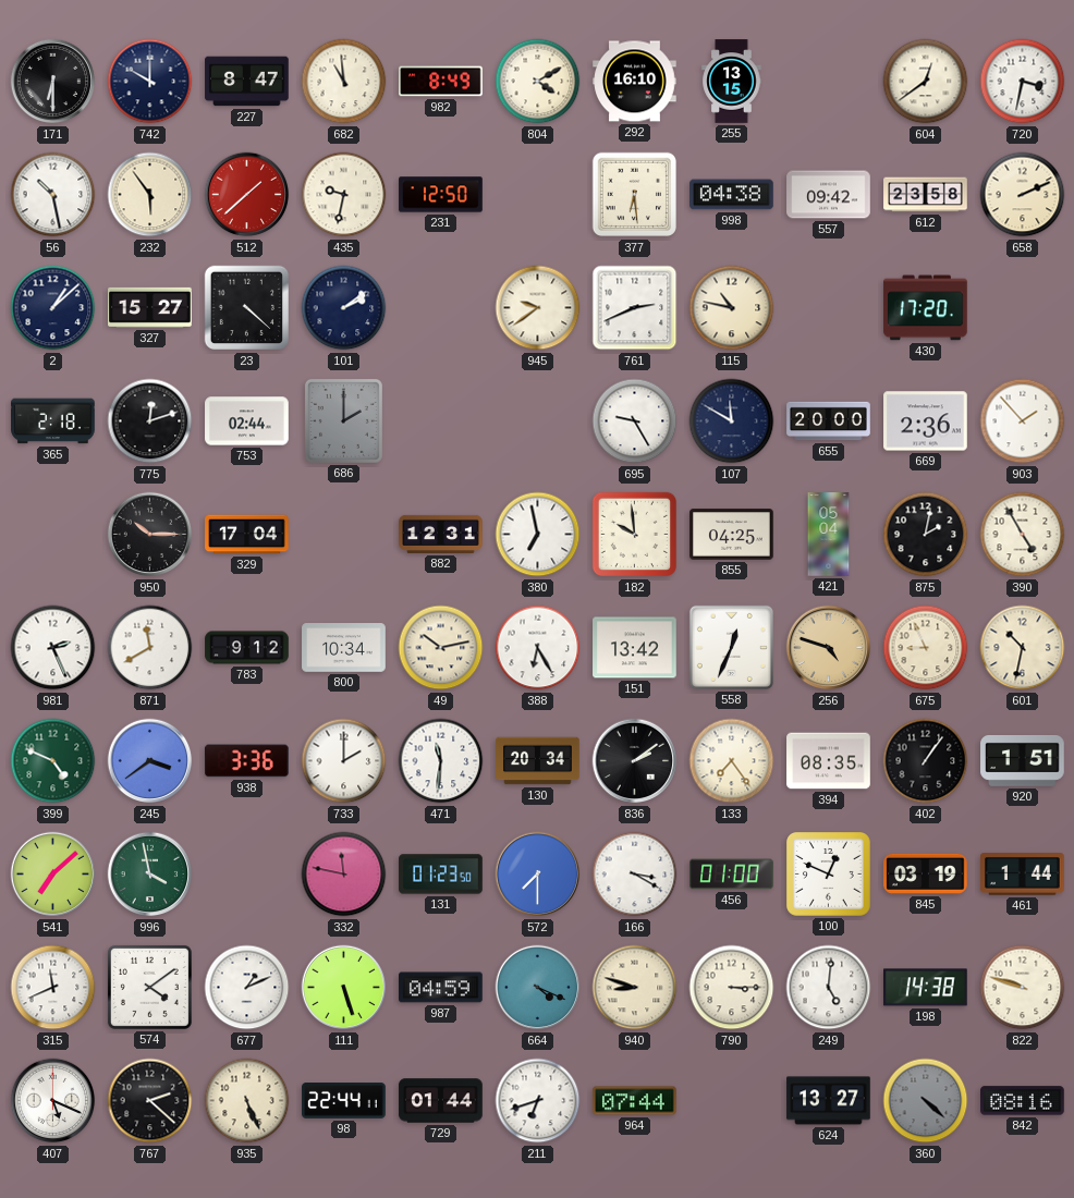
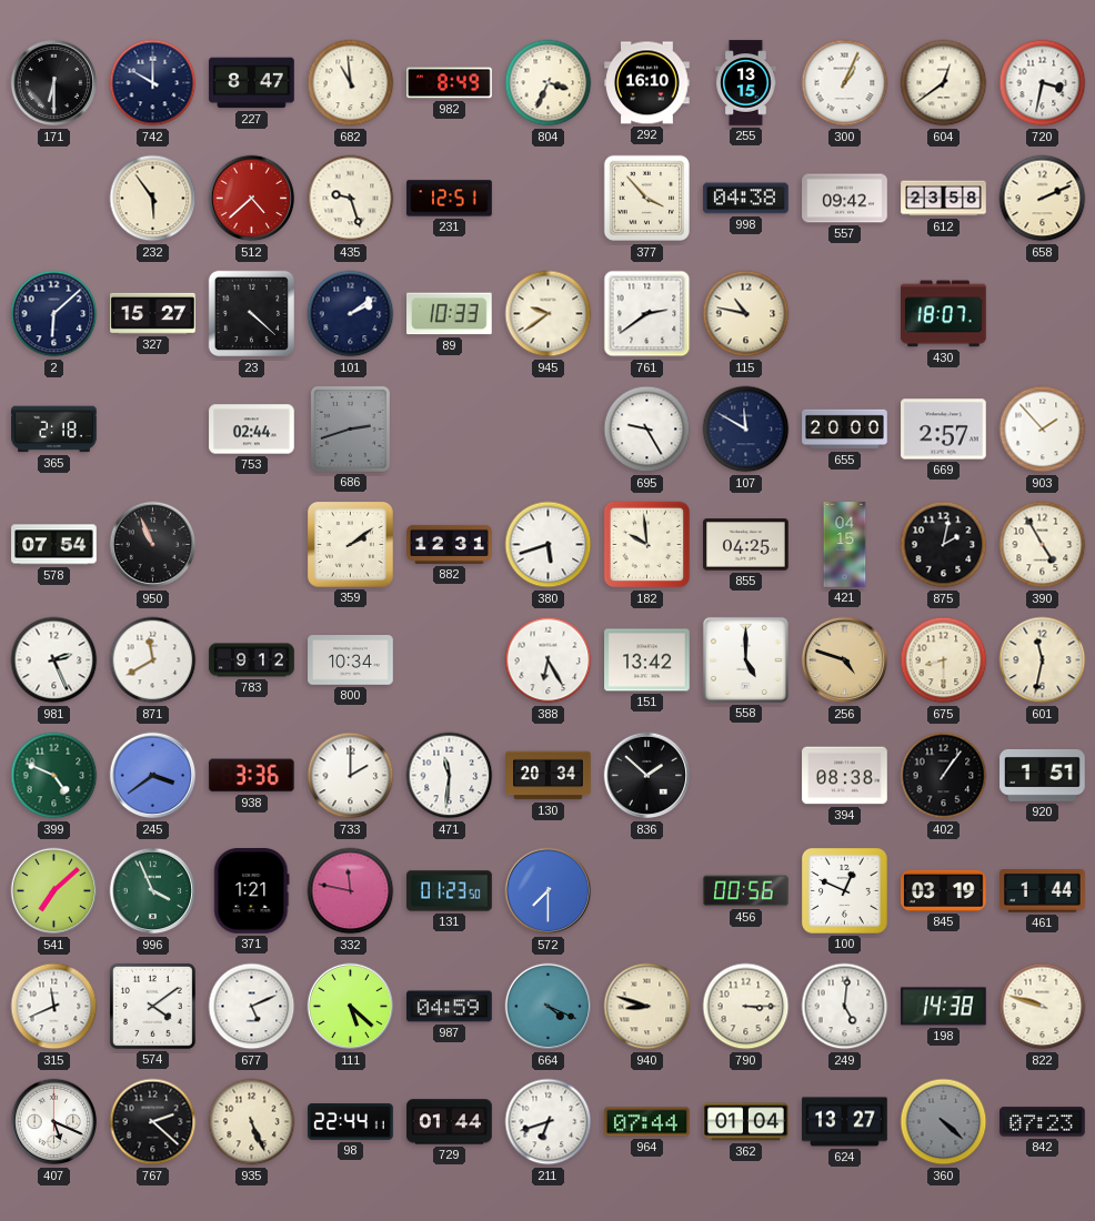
804: 4:10 -> 3:34 (549, 83)
300: none -> 1:04 (845, 83)
56: 10:28 -> none (53, 195)
512: 1:38 -> 4:38 (252, 199)
435: 9:32 -> 9:27 (351, 199)
231: 12:50 -> 12:51 (450, 199)
377: 6:29 -> 3:53 (647, 199)
2: 1:08 -> 6:08 (54, 314)
89: none -> 10:33 (450, 314)
761: 2:41 -> 2:39 (647, 314)
430: 17:20 -> 18:07 (944, 314)
775: 12:12 -> none (150, 421)
686: 2:00 -> 2:42 (350, 428)
669: 2:36 -> 2:57 (944, 430)
578: none -> 07:54 (54, 545)
950: 10:15 -> 10:56 (153, 545)
329: 17:04 -> none (247, 535)
359: none -> 2:09 (351, 545)
380: 6:58 -> 5:42 (549, 545)
421: 05:04 -> 04:15 (845, 545)
49: 10:13 -> none (441, 648)
558: 12:34 -> 5:00 (745, 659)
675: 8:56 -> 8:30 (944, 660)
601: 10:32 -> 11:32 (1043, 660)
836: 2:09 -> 1:52 (647, 776)
133: 7:24 -> none (732, 761)
394: 08:35 -> 08:38 (845, 776)
996: 3:58 -> 3:56 (153, 891)
371: none -> 1:21 (252, 891)
166: 3:20 -> none (635, 875)
456: 01:00 -> 00:56 (746, 891)
677: 1:11 -> 5:11 (252, 1007)
111: 5:27 -> 5:22 (351, 1007)
362: none -> 01:04 (746, 1122)
842: 08:16 -> 07:23 (1043, 1122)
